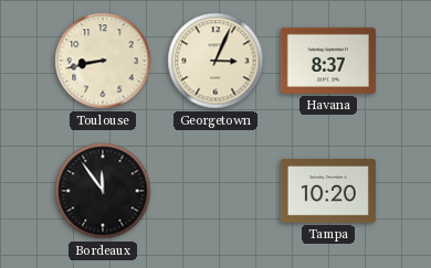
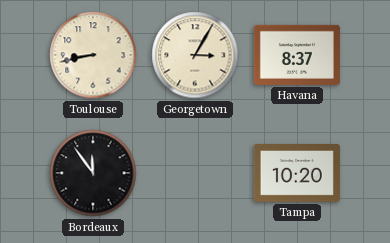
Georgetown: 3:04 -> 3:05 (195, 55)
